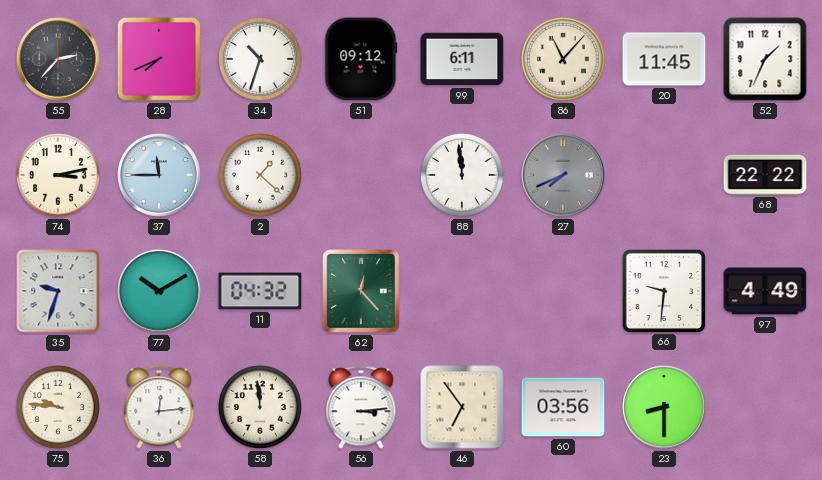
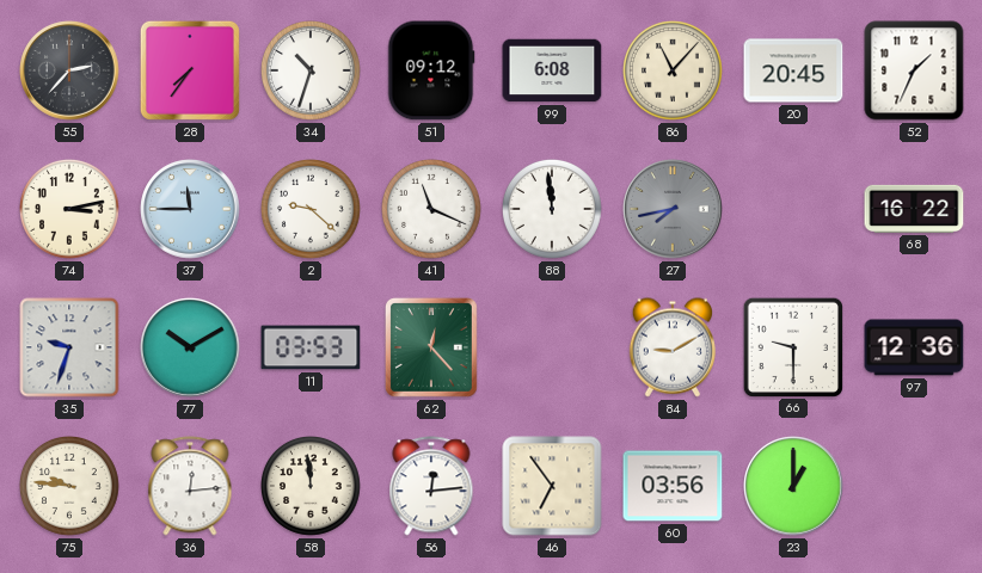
28: 7:41 -> 7:36 (190, 70)
99: 6:11 -> 6:08 (552, 70)
20: 11:45 -> 20:45 (793, 70)
2: 1:22 -> 9:22 (312, 210)
41: none -> 11:19 (432, 210)
27: 7:41 -> 7:43 (673, 209)
68: 22:22 -> 16:22 (914, 209)
11: 04:32 -> 03:53 (311, 347)
84: none -> 9:10 (671, 347)
66: 9:31 -> 9:30 (792, 346)
97: 4:49 -> 12:36 (914, 347)
56: 3:14 -> 12:14 (431, 486)
23: 8:30 -> 1:00 (793, 486)
